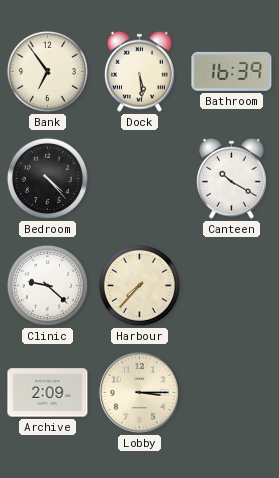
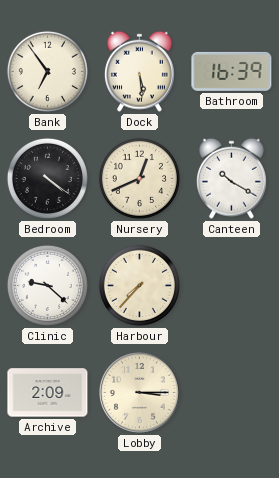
Bedroom: 4:23 -> 4:21 (47, 178)
Nursery: none -> 12:41 (139, 178)
